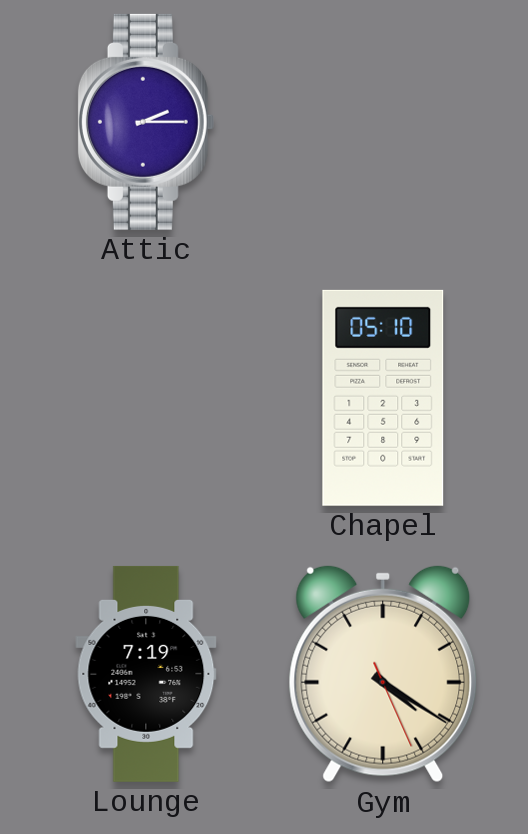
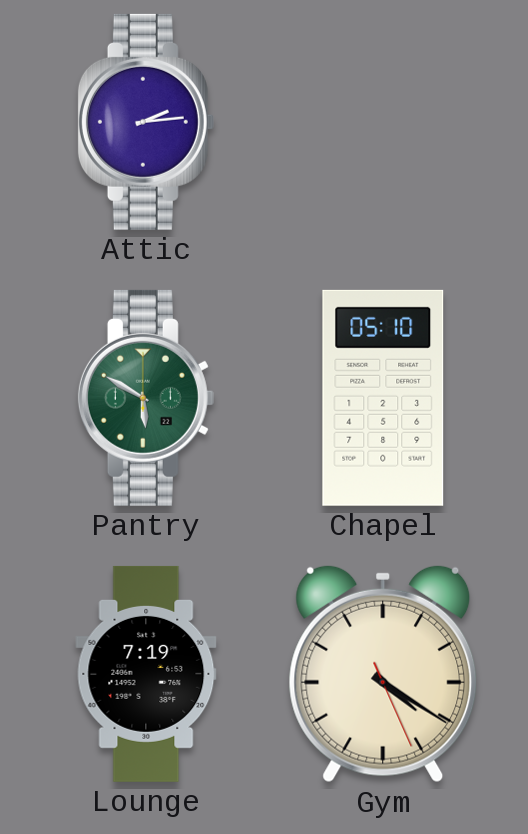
Attic: 2:15 -> 2:14 (146, 122)
Pantry: none -> 5:50 (146, 398)
